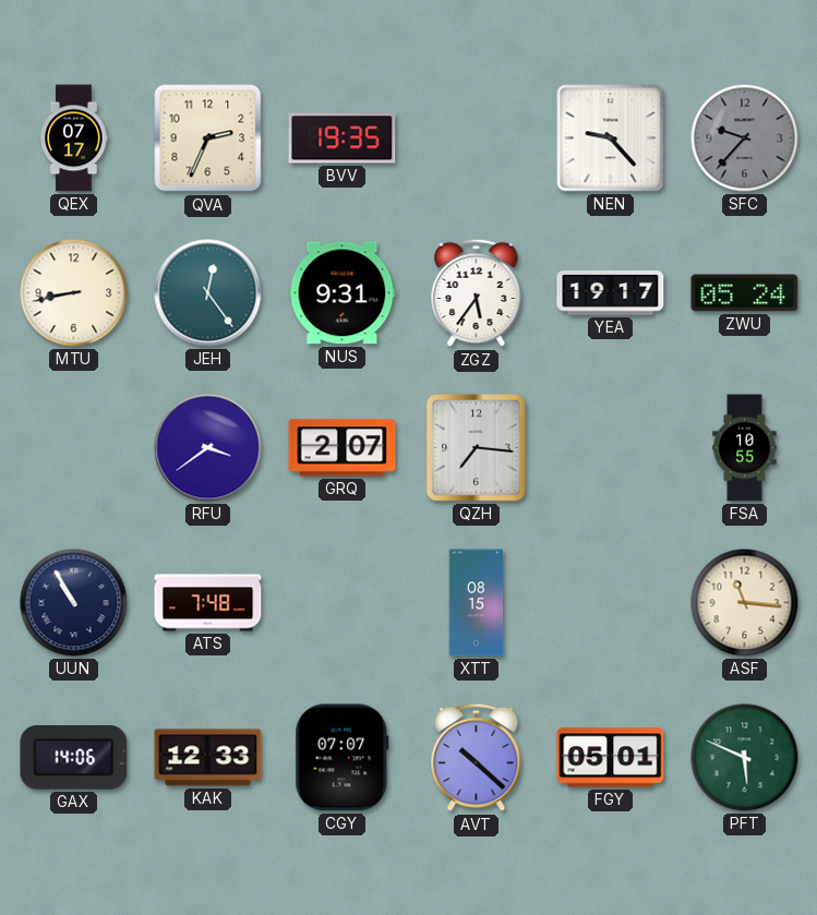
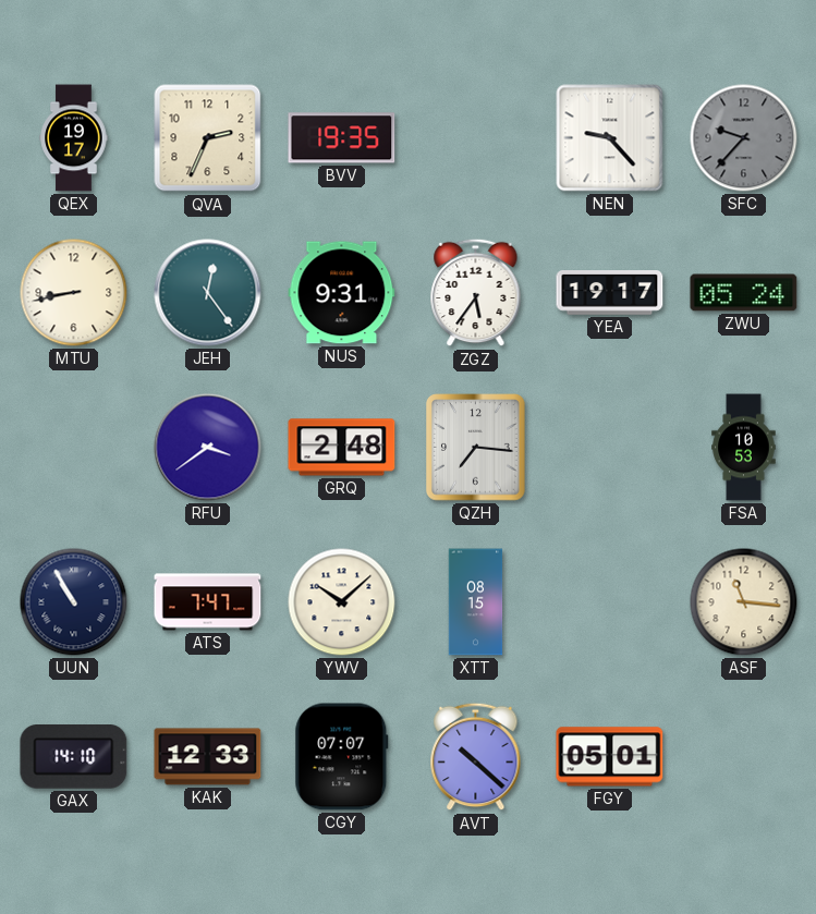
QEX: 07:17 -> 19:17 (74, 138)
GRQ: 2:07 -> 2:48 (342, 448)
FSA: 10:55 -> 10:53 (744, 448)
ATS: 7:48 -> 7:47 (208, 602)
YWV: none -> 10:08 (342, 602)
GAX: 14:06 -> 14:10 (74, 757)
PFT: 5:49 -> none (745, 758)
